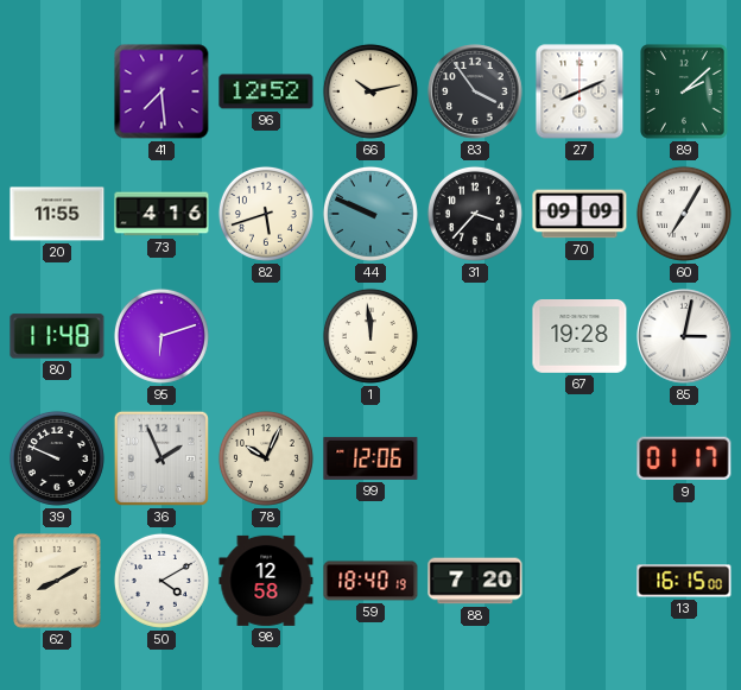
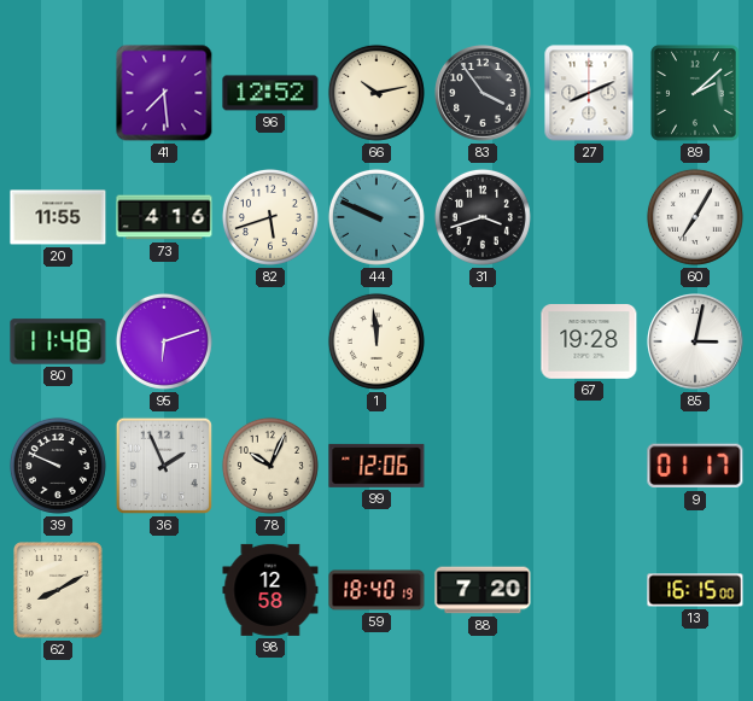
31: 3:37 -> 3:42 (483, 217)
70: 09:09 -> none (579, 214)
50: 4:10 -> none (161, 581)
